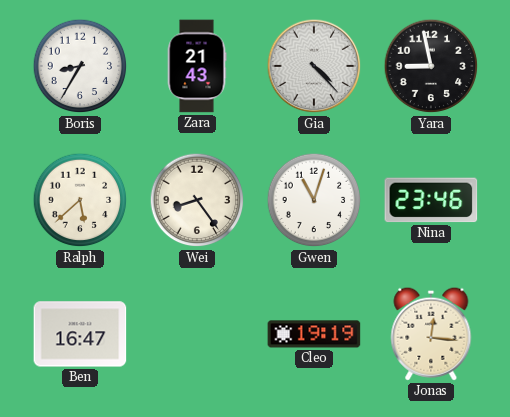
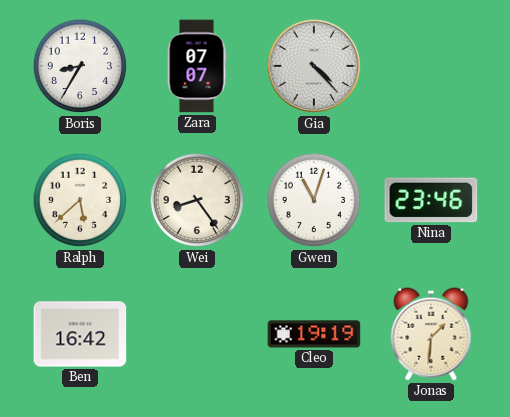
Zara: 21:43 -> 07:07 (197, 66)
Yara: 8:58 -> none (431, 66)
Ben: 16:47 -> 16:42 (80, 334)
Jonas: 12:16 -> 1:31 (431, 334)
